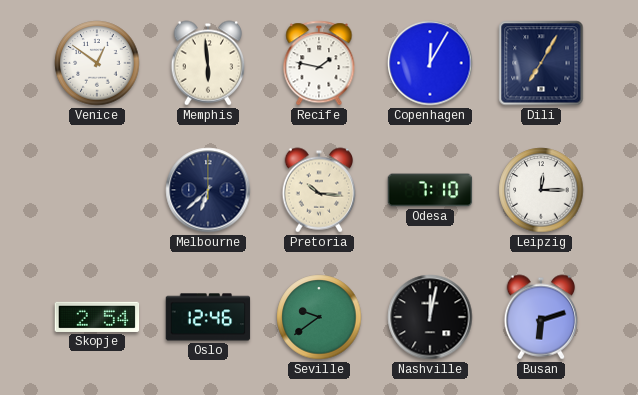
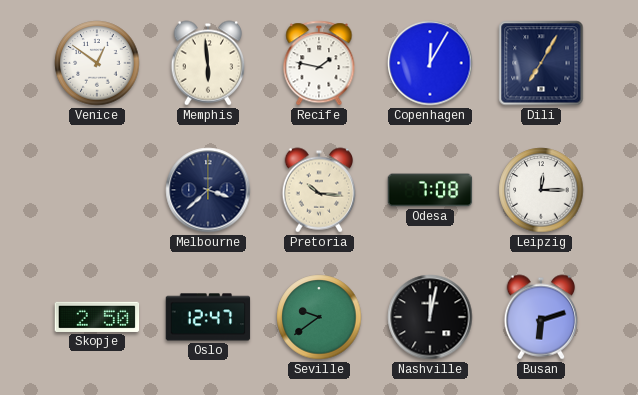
Melbourne: 6:38 -> 3:38 (208, 190)
Odesa: 7:10 -> 7:08 (430, 190)
Skopje: 2:54 -> 2:50 (97, 317)
Oslo: 12:46 -> 12:47 (208, 317)
